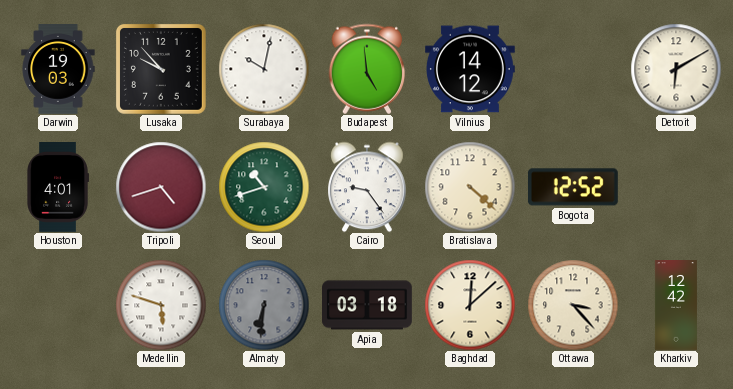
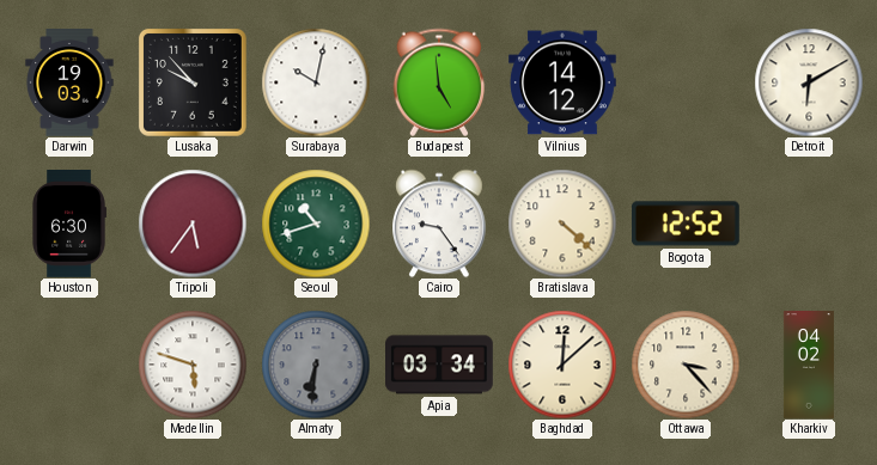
Houston: 4:01 -> 6:30 (69, 225)
Tripoli: 4:42 -> 5:36 (193, 224)
Apia: 03:18 -> 03:34 (440, 365)
Kharkiv: 12:42 -> 04:02 (809, 365)
